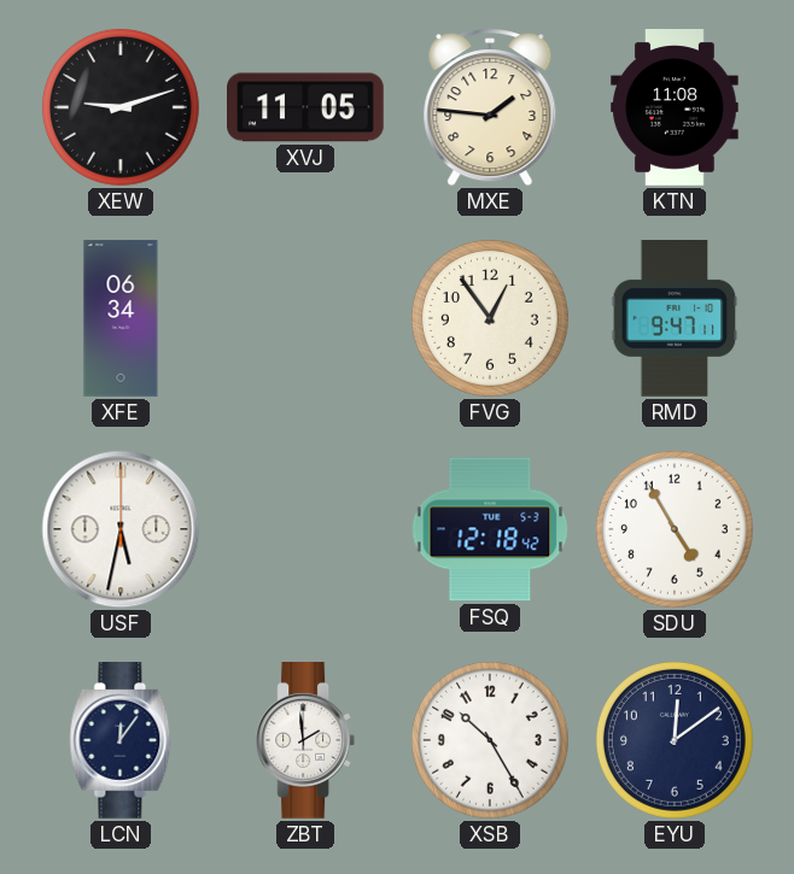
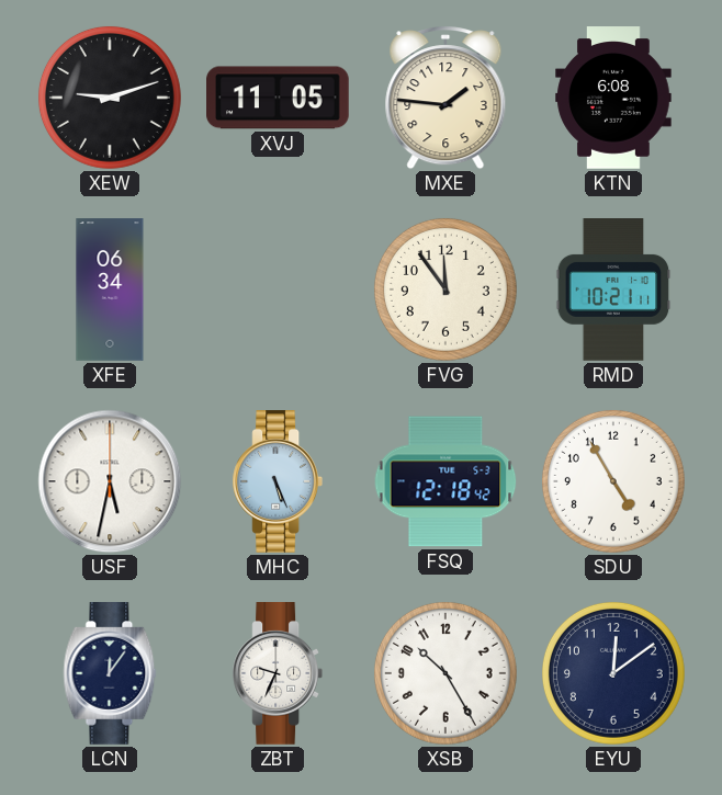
KTN: 11:08 -> 6:08 (613, 98)
FVG: 12:54 -> 11:54 (445, 289)
RMD: 9:47 -> 10:21 (613, 291)
MHC: none -> 5:26 (277, 482)
ZBT: 1:59 -> 9:34 (277, 674)
